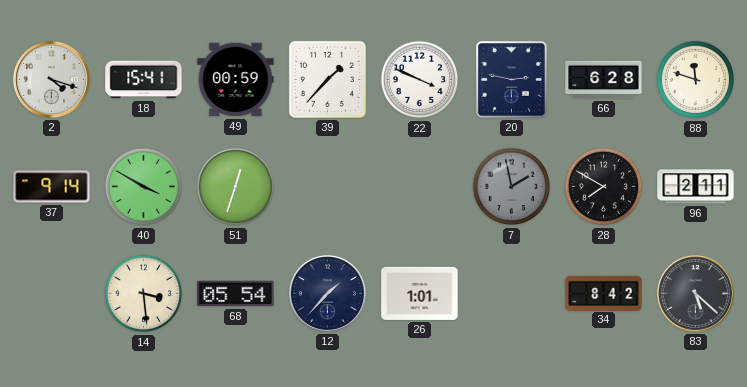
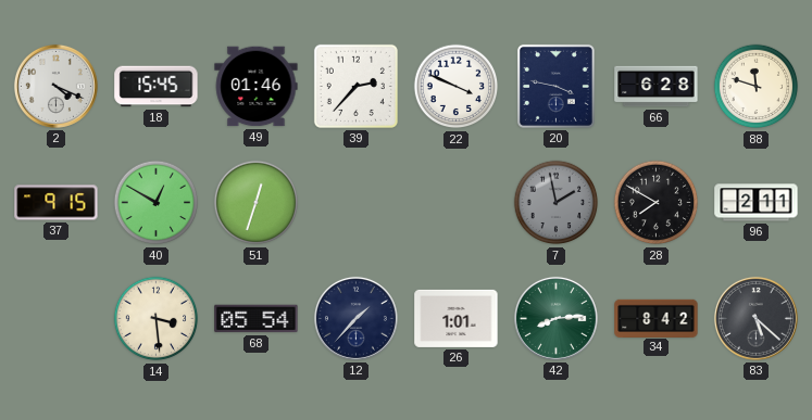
2: 4:18 -> 4:19 (55, 86)
18: 15:41 -> 15:45 (157, 87)
49: 00:59 -> 01:46 (257, 87)
39: 1:37 -> 2:37 (355, 86)
20: 2:47 -> 3:47 (555, 86)
37: 9:14 -> 9:15 (57, 203)
40: 3:50 -> 12:50 (157, 203)
42: none -> 8:14 (555, 318)
